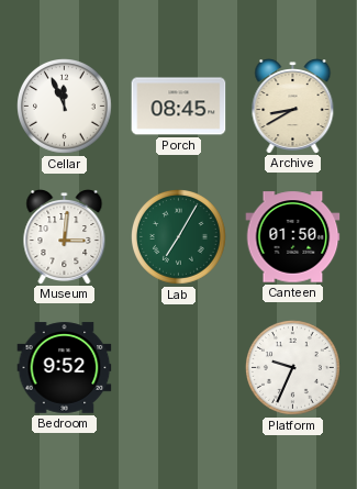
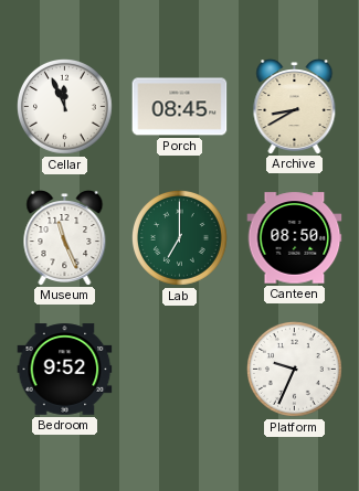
Museum: 3:01 -> 11:26 (65, 238)
Lab: 7:05 -> 7:00 (180, 238)
Canteen: 01:50 -> 08:50 (295, 238)
